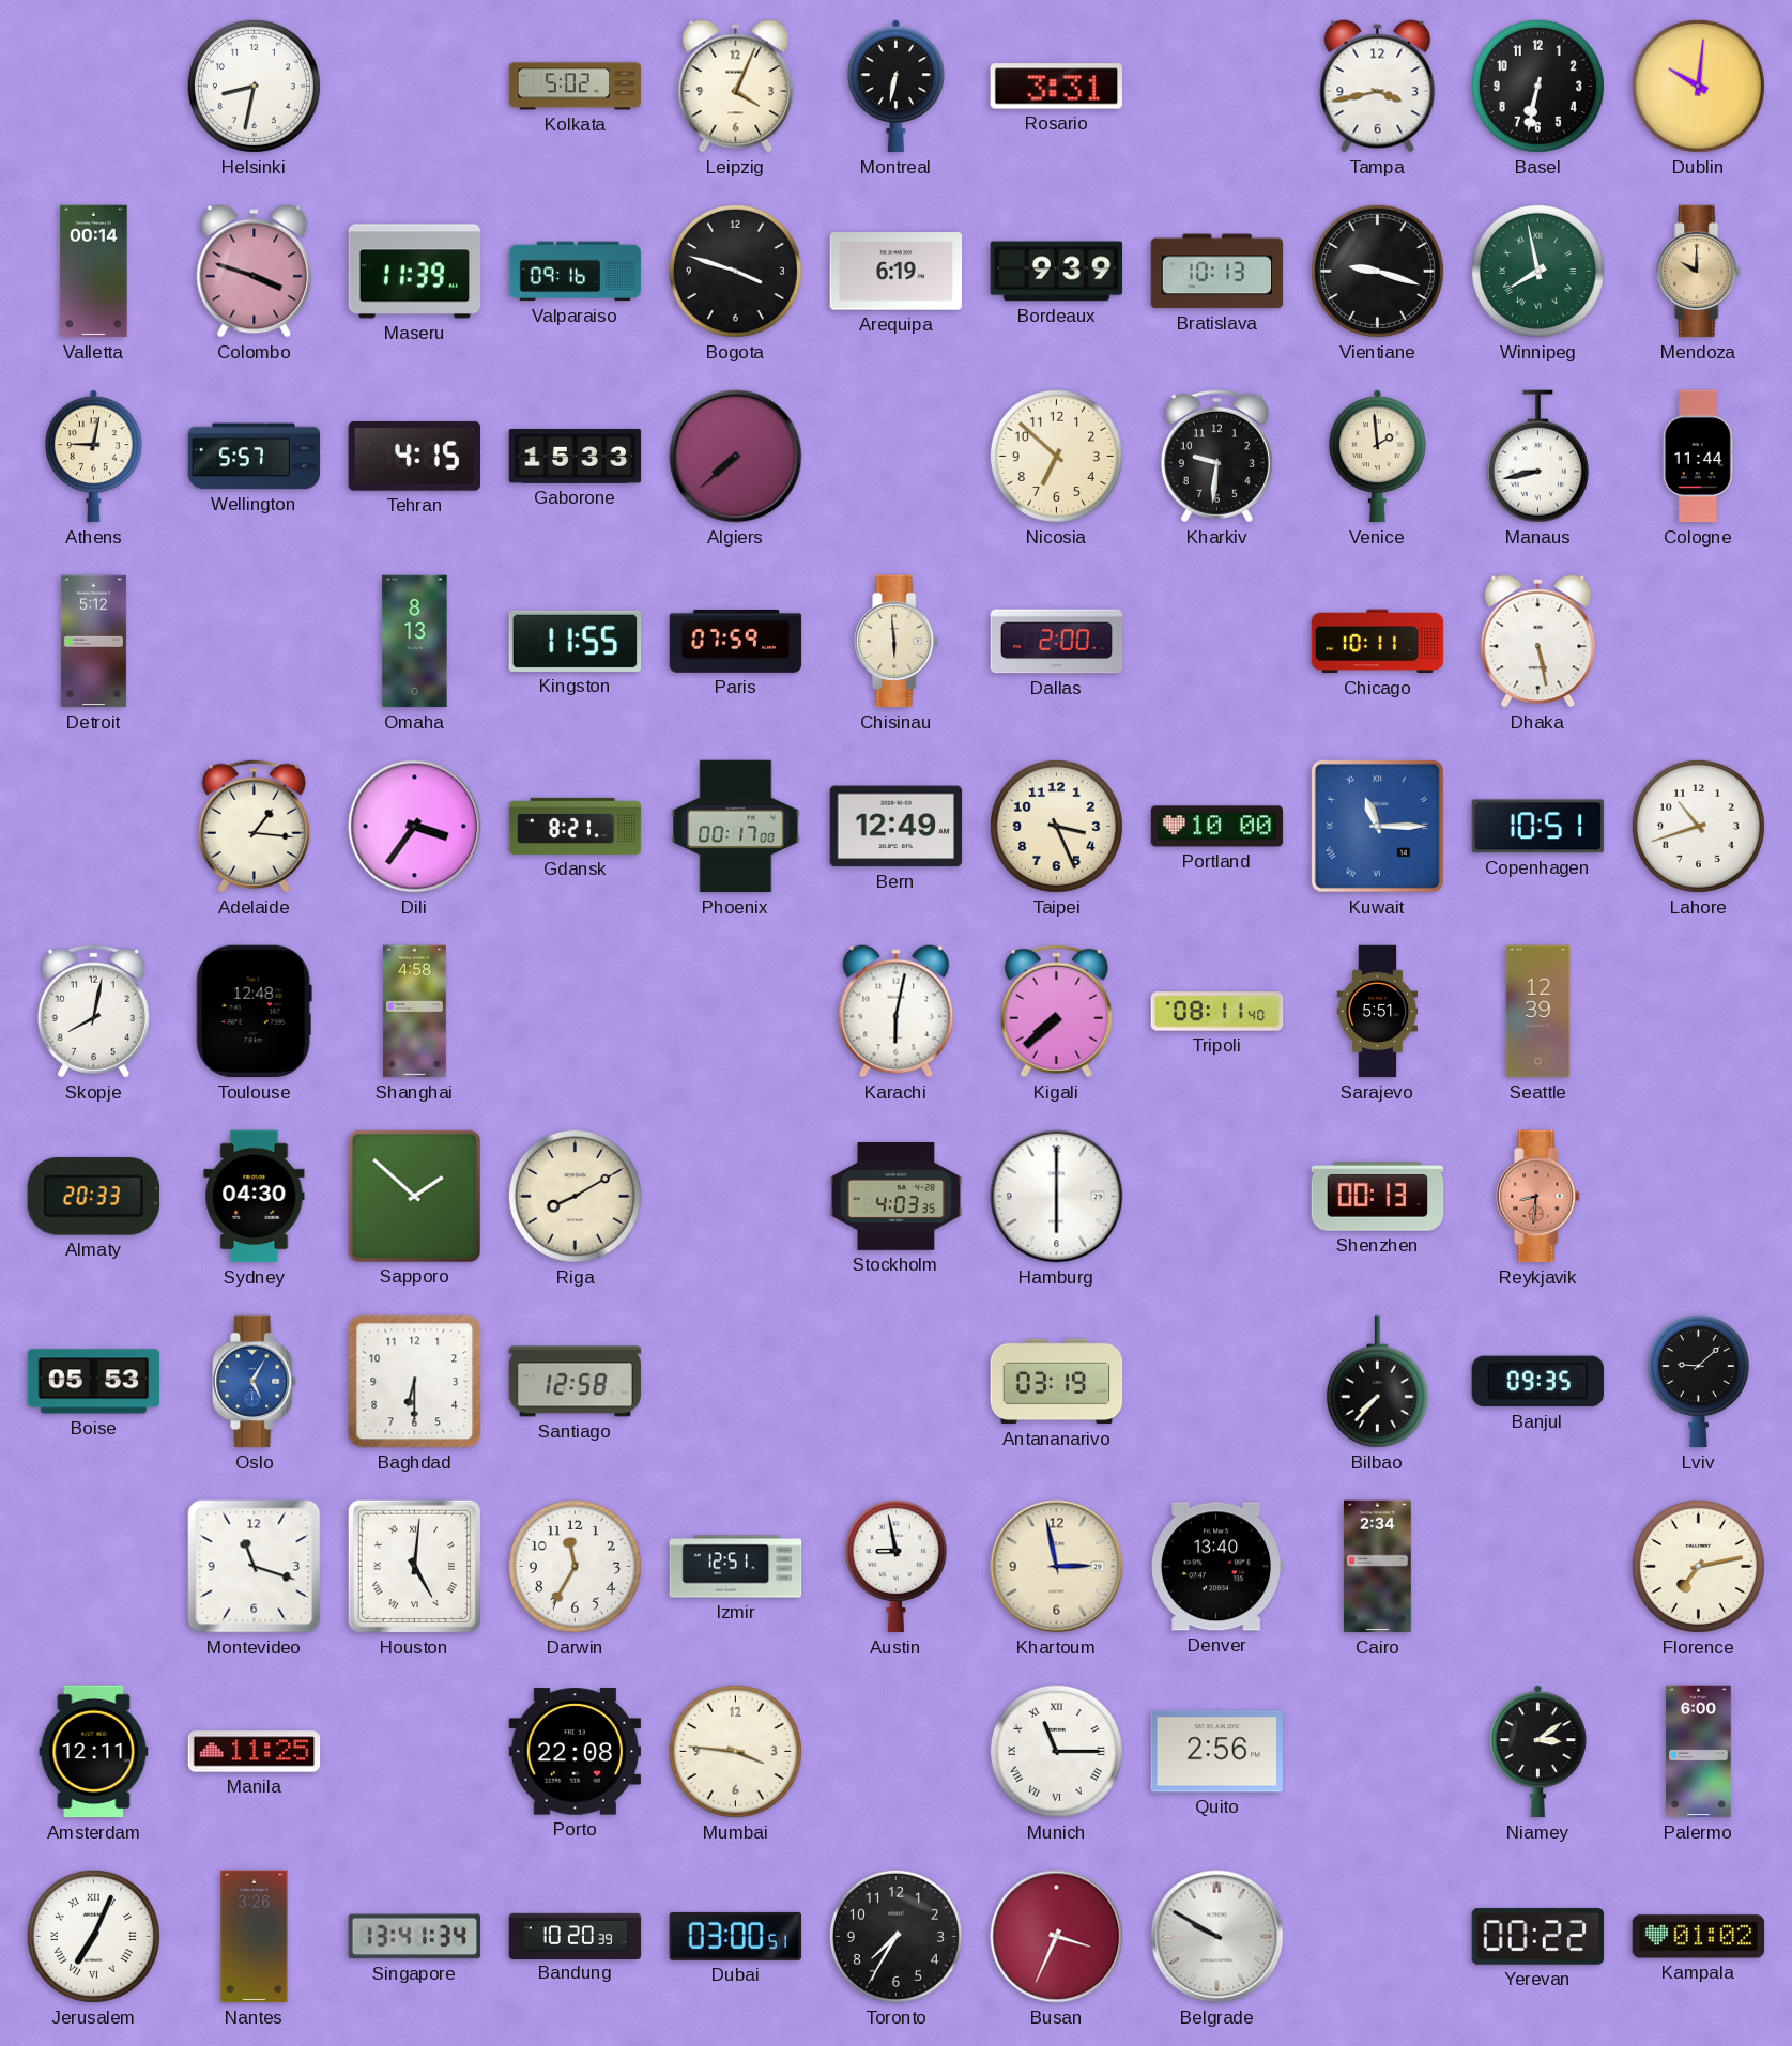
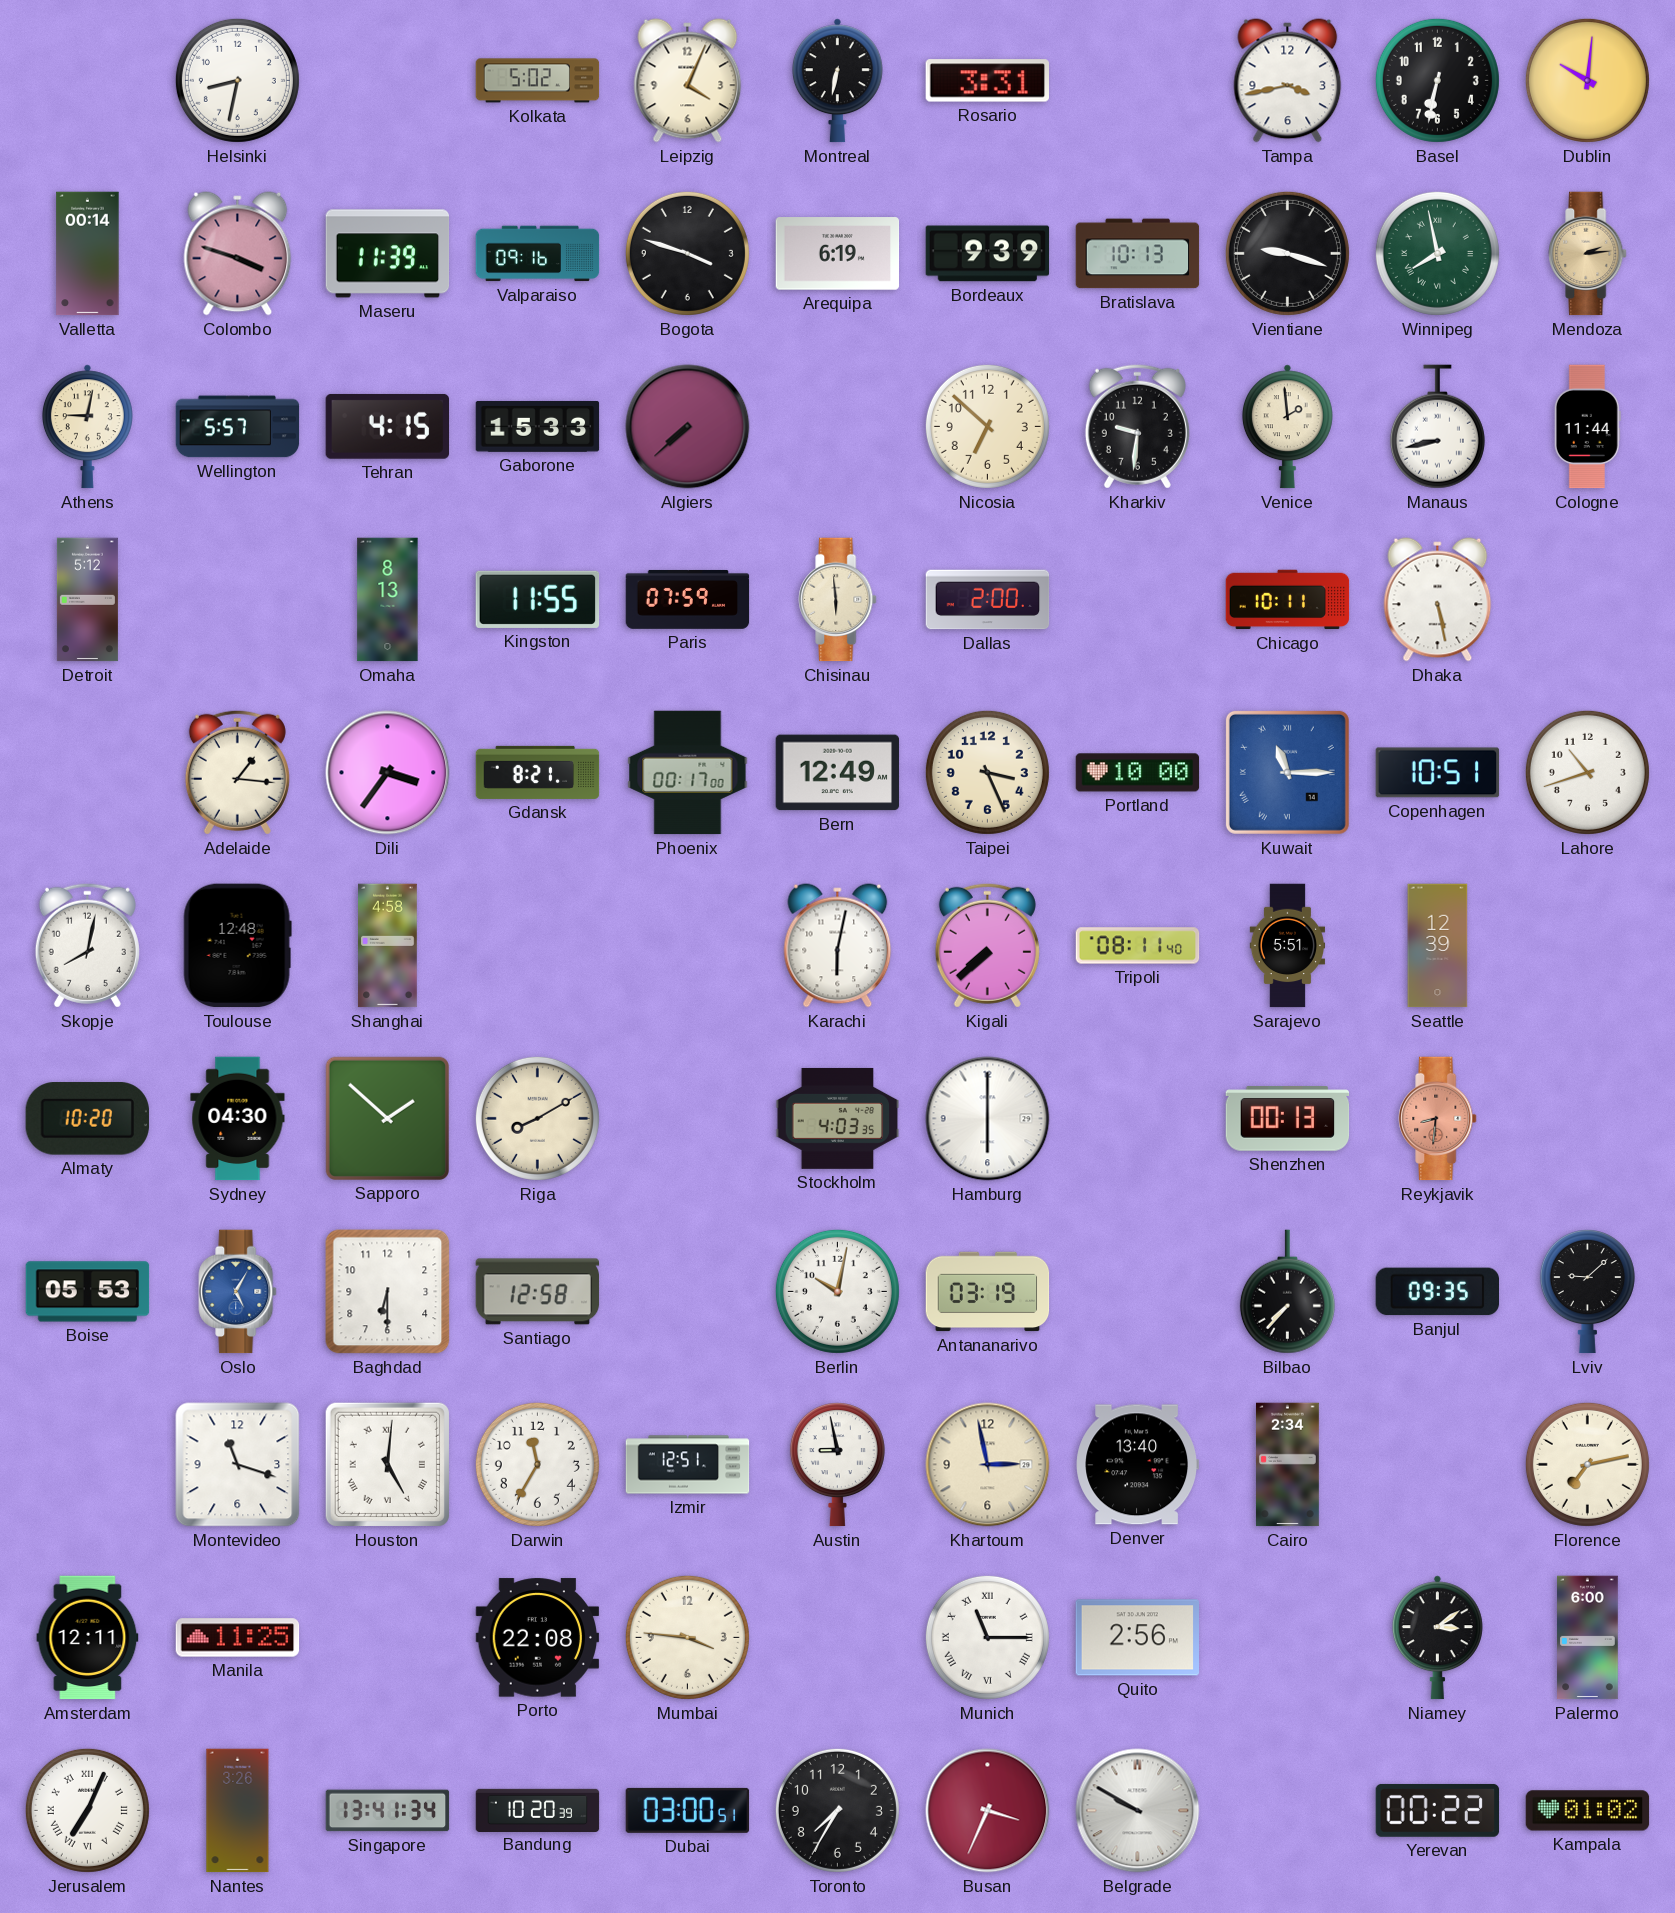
Mendoza: 10:00 -> 2:14 (1588, 254)
Almaty: 20:33 -> 10:20 (87, 1119)
Berlin: none -> 10:02 (837, 1291)
